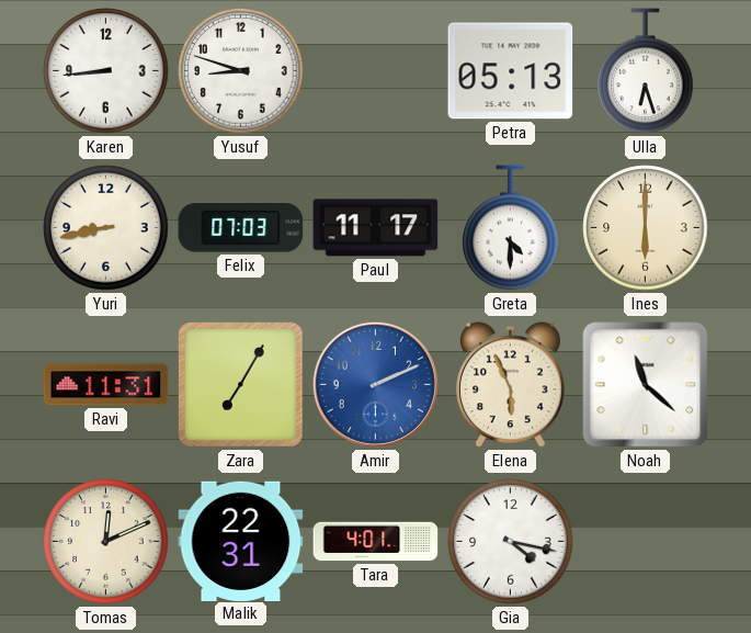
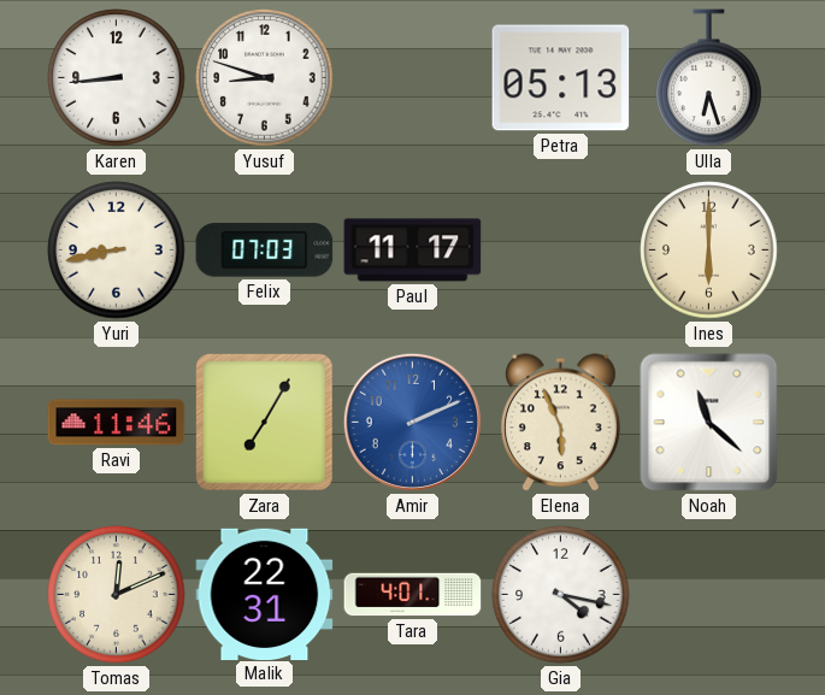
Greta: 4:30 -> none (511, 228)
Ravi: 11:31 -> 11:46 (117, 423)
